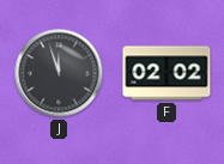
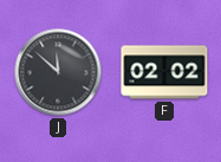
J: 11:57 -> 11:52 (58, 72)
